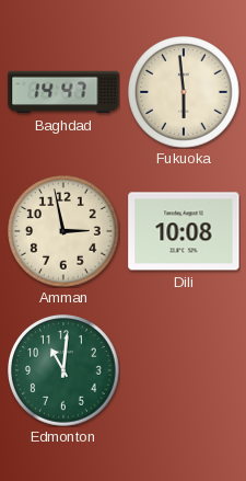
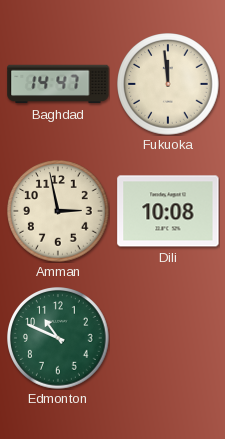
Fukuoka: 5:59 -> 11:59 (168, 84)
Edmonton: 11:01 -> 10:49 (58, 338)
